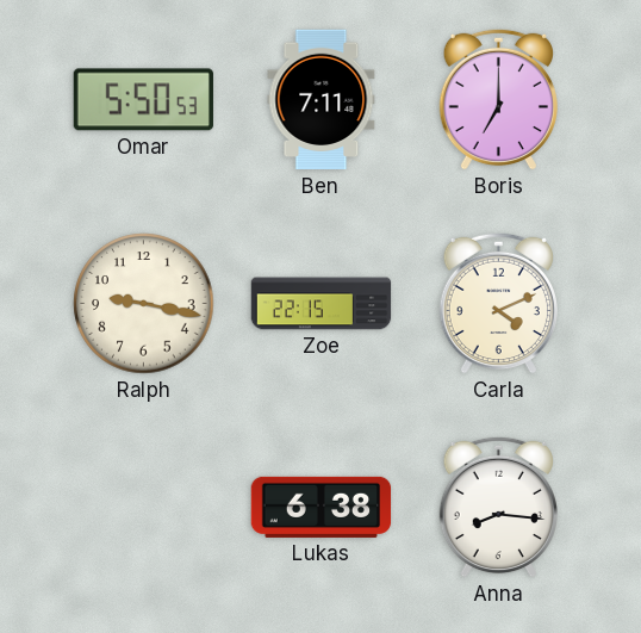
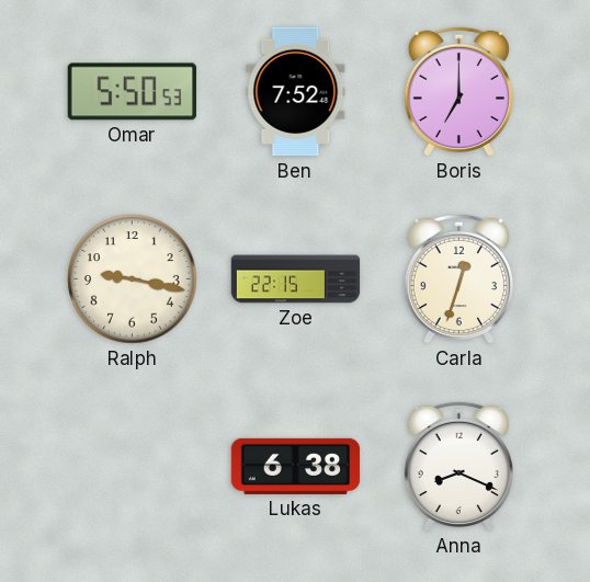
Ben: 7:11 -> 7:52 (296, 92)
Carla: 4:11 -> 12:33 (458, 278)
Anna: 8:16 -> 8:19 (458, 466)
